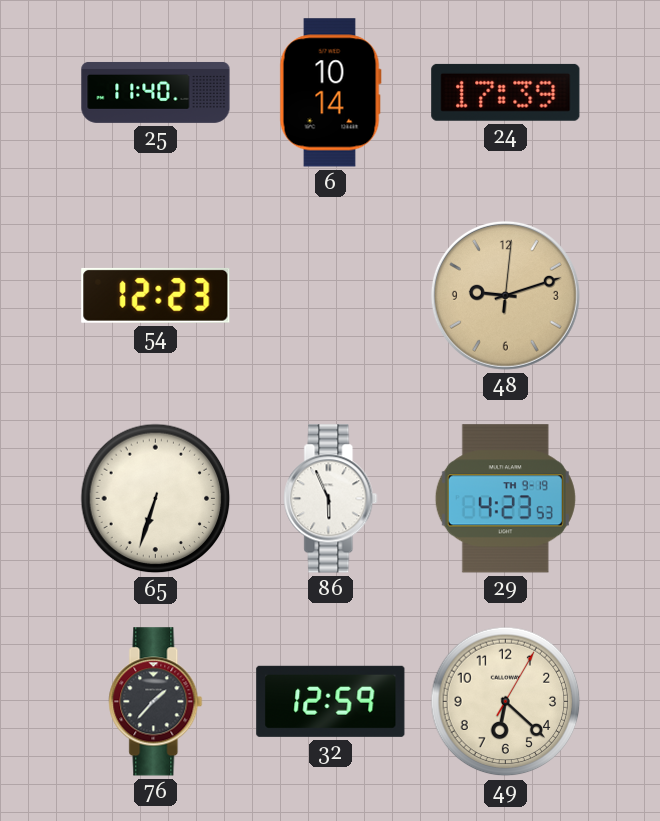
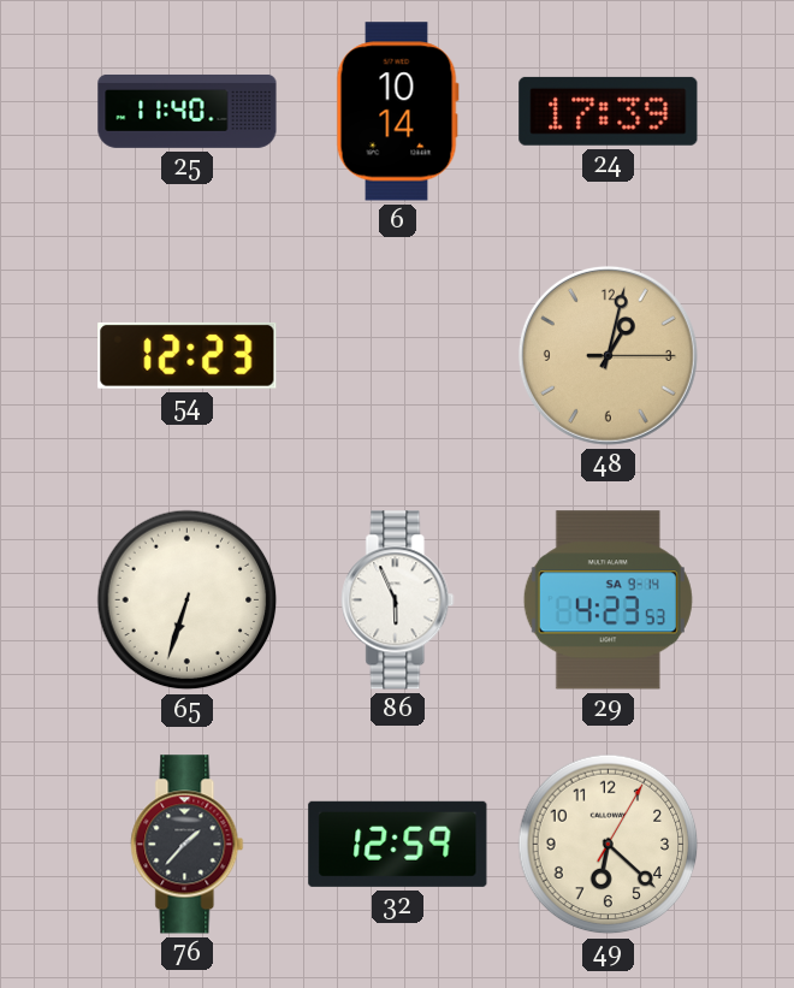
48: 9:12 -> 1:02 (608, 355)
29 date: TH 9-19 -> SA 9-14 (608, 601)
